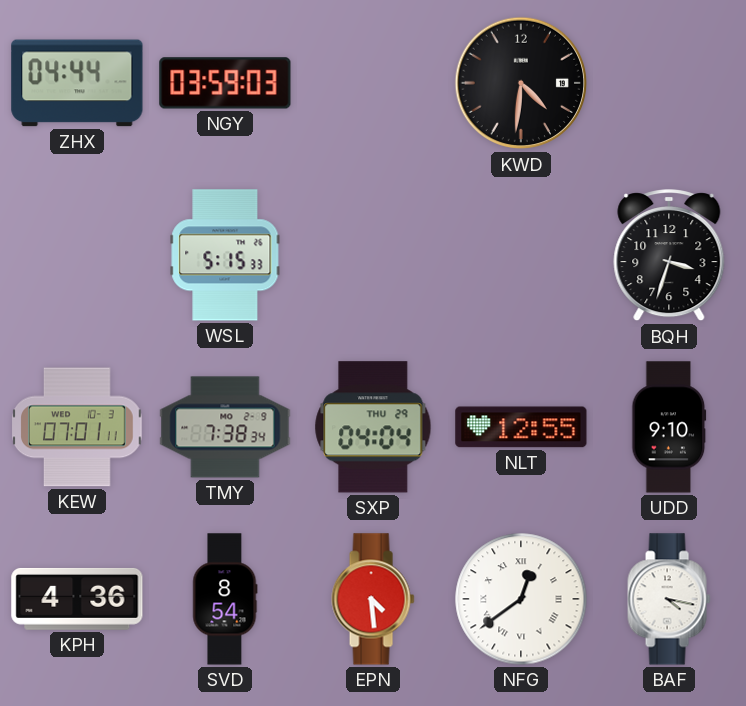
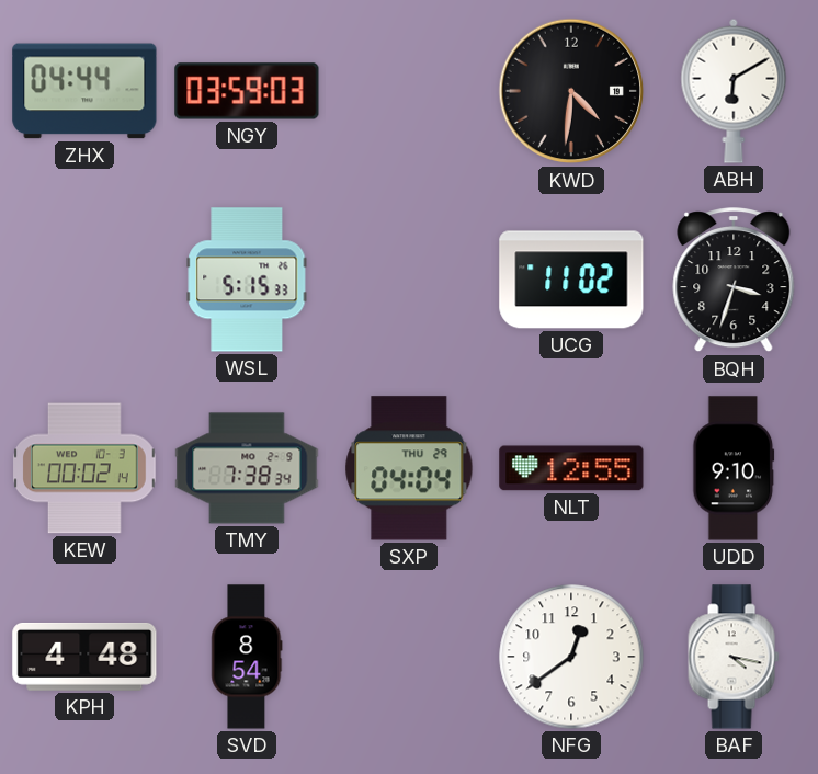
ABH: none -> 6:10 (734, 91)
UCG: none -> 11:02 (571, 280)
KEW: 07:01 -> 00:02 (84, 468)
KPH: 4:36 -> 4:48 (84, 657)
EPN: 4:29 -> none (373, 599)
NFG numerals: Roman -> Arabic (571, 657)
